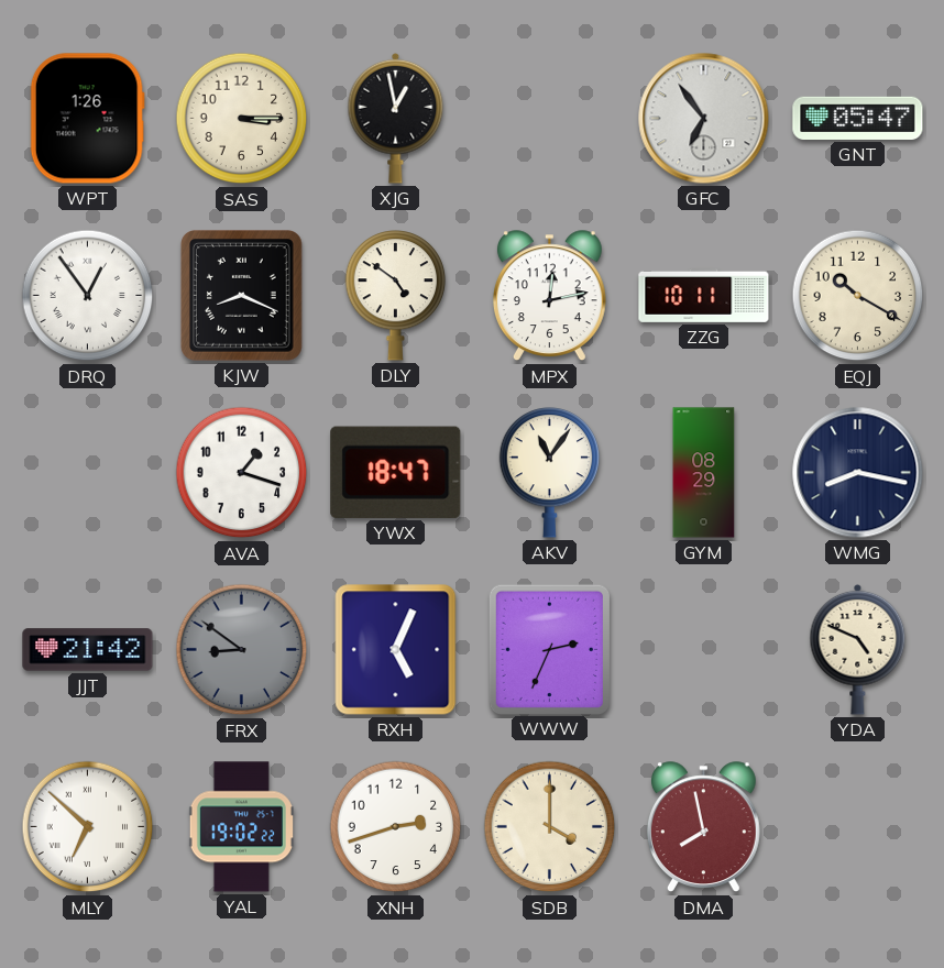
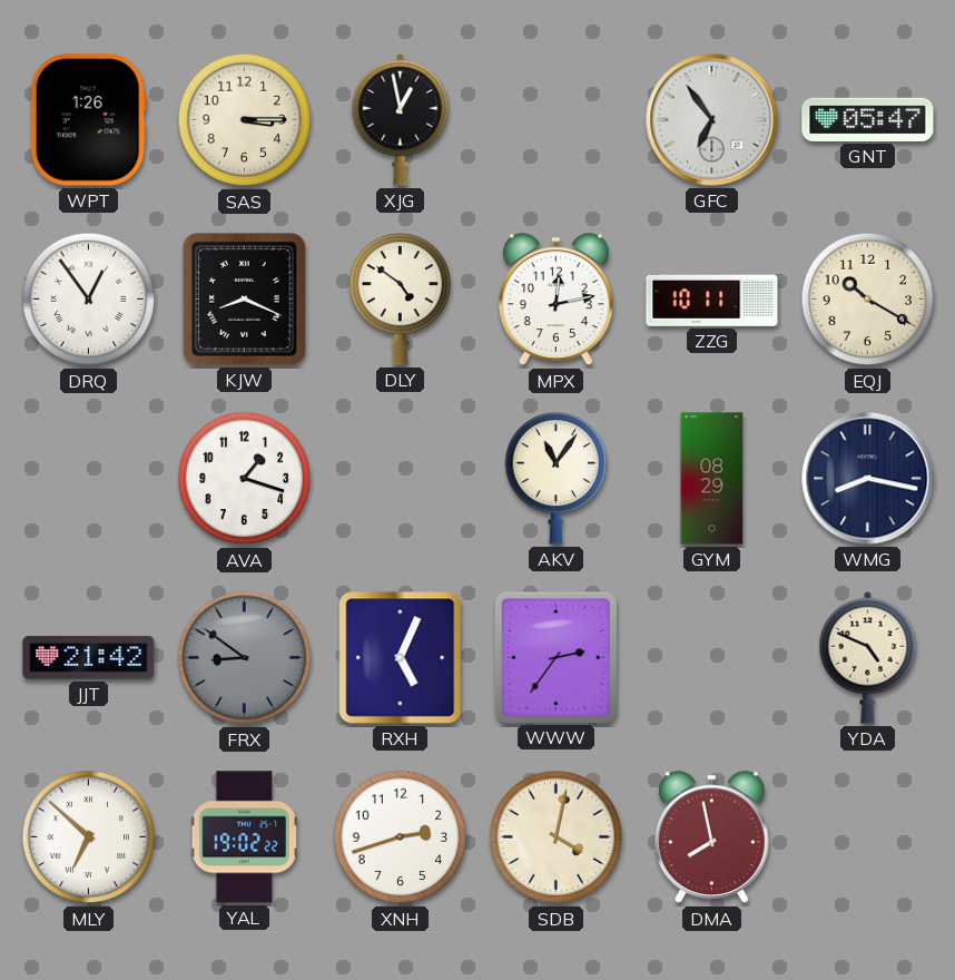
YWX: 18:47 -> none (396, 472)
WWW: 2:34 -> 2:36 (555, 657)
SDB: 4:00 -> 4:02 (557, 837)
